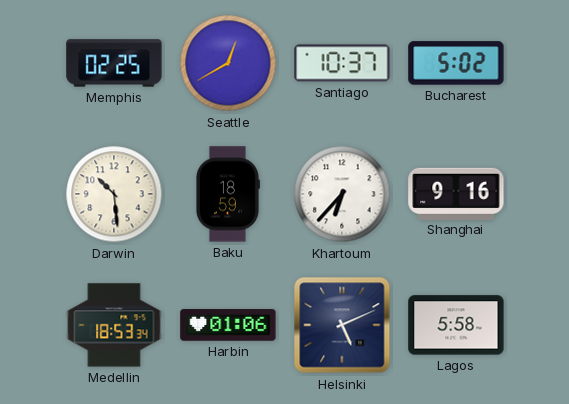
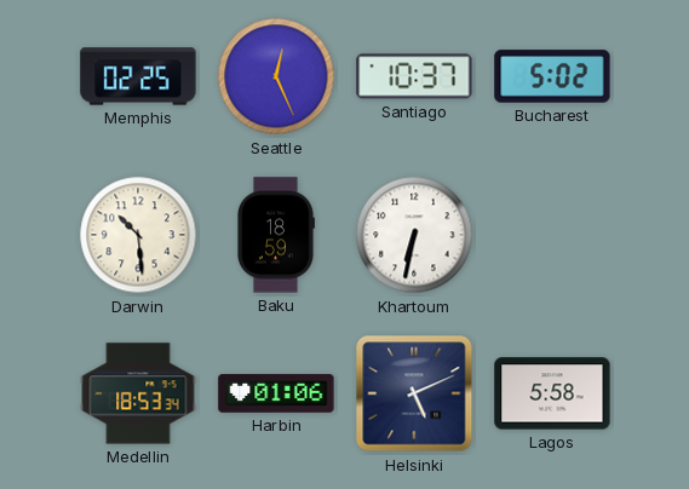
Seattle: 12:40 -> 12:26 (276, 76)
Khartoum: 6:37 -> 6:32 (414, 235)
Shanghai: 9:16 -> none (456, 193)
